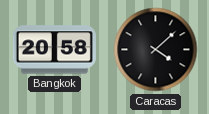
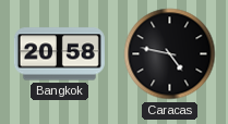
Caracas: 4:08 -> 4:47 (170, 54)
